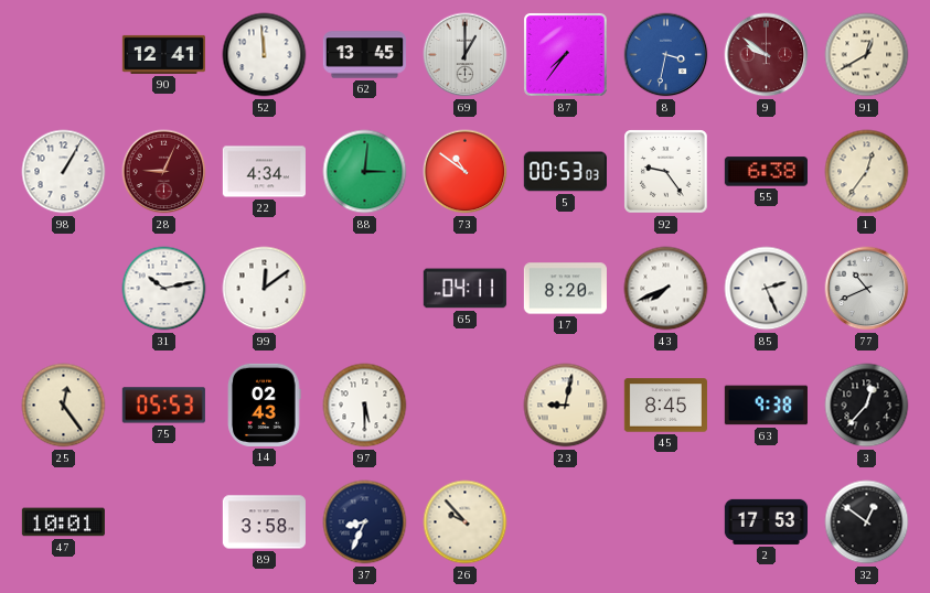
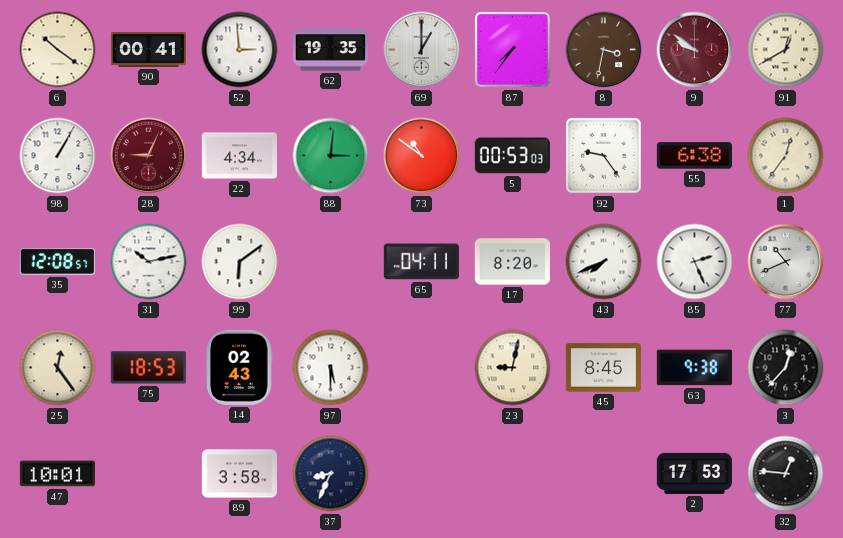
6: none -> 10:21 (58, 50)
90: 12:41 -> 00:41 (148, 49)
52: 11:59 -> 2:59 (240, 50)
62: 13:45 -> 19:35 (330, 50)
8 dial: blue -> brown (604, 50)
35: none -> 12:08 (57, 262)
99: 12:09 -> 6:09 (240, 262)
75: 05:53 -> 18:53 (148, 368)
26: 9:53 -> none (466, 522)
32: 12:51 -> 12:46 (786, 474)
